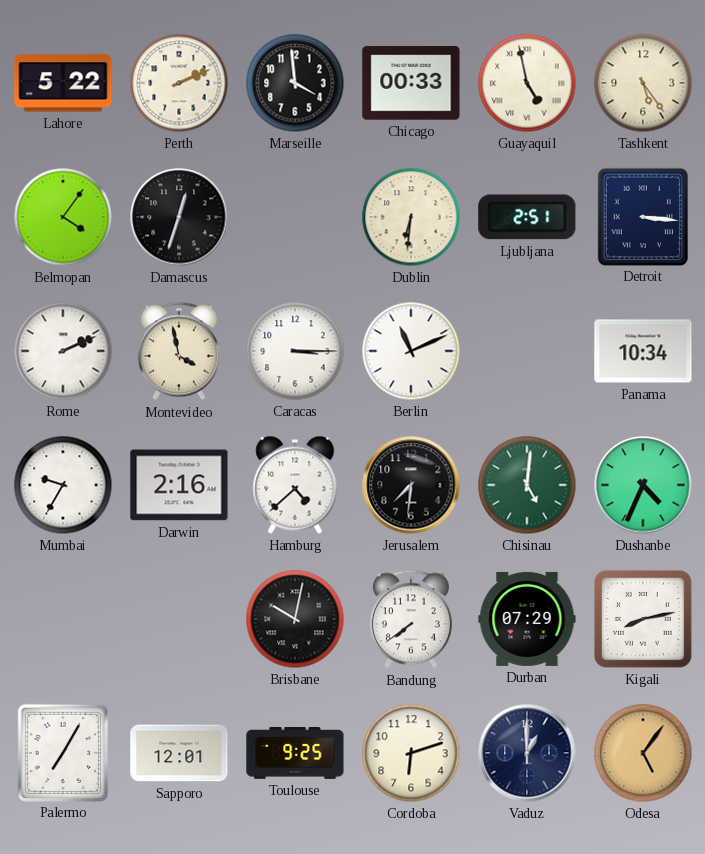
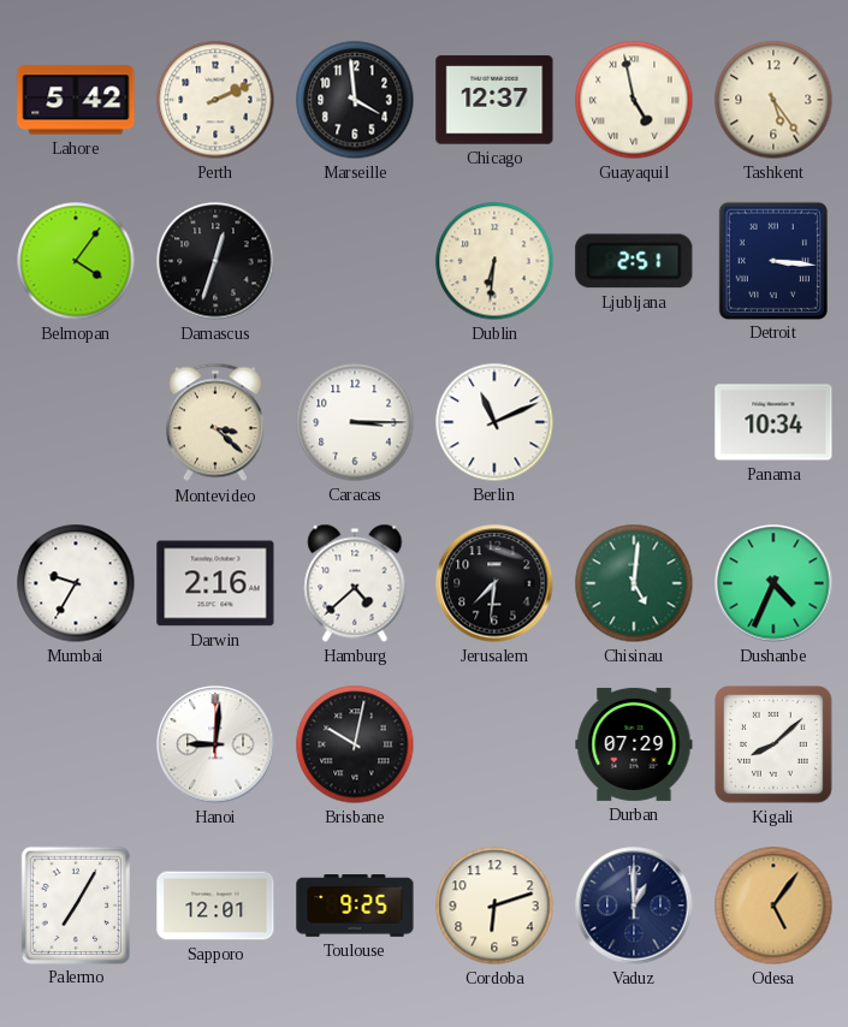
Lahore: 5:22 -> 5:42 (76, 100)
Chicago: 00:33 -> 12:37 (494, 100)
Rome: 2:11 -> none (63, 351)
Montevideo: 3:58 -> 3:22 (215, 422)
Hanoi: none -> 9:01 (215, 744)
Bandung: 7:39 -> none (411, 619)
Kigali: 8:13 -> 8:08 (775, 746)
